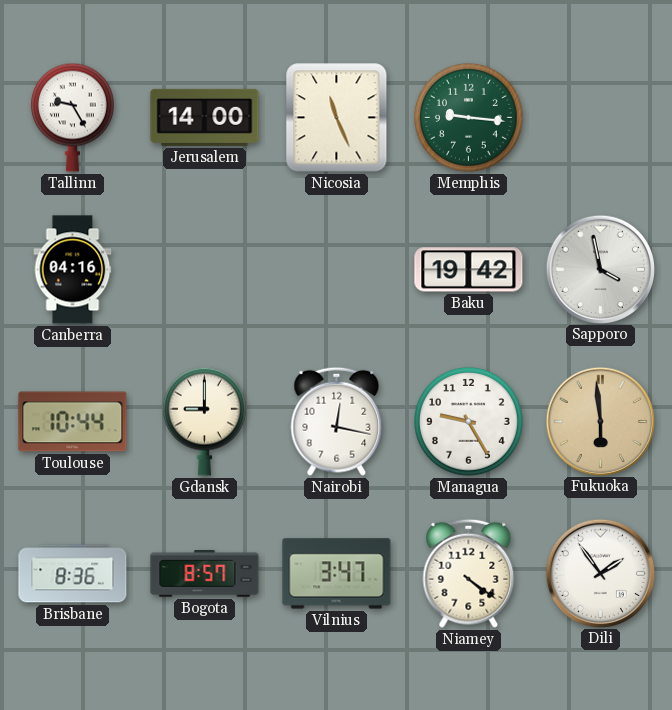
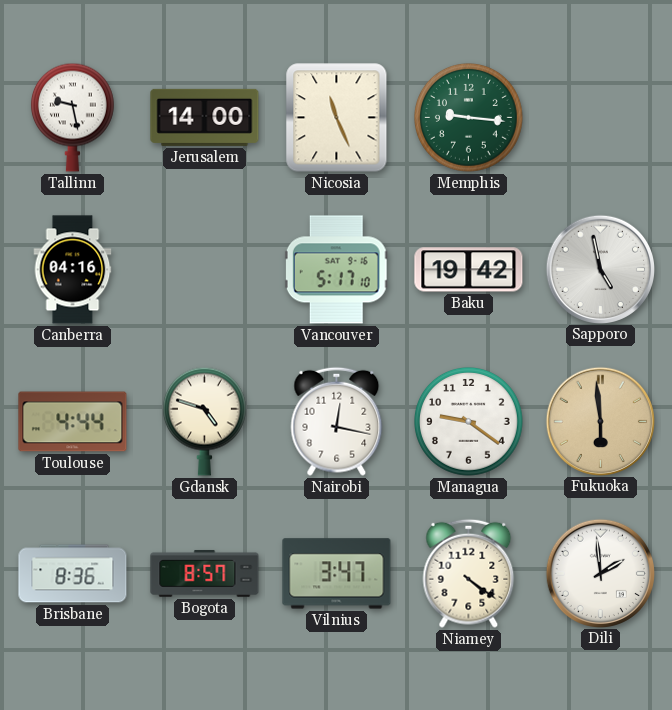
Tallinn: 9:25 -> 9:28 (72, 117)
Vancouver: none -> 5:17 (336, 270)
Sapporo: 3:58 -> 4:58 (600, 269)
Toulouse: 10:44 -> 4:44 (73, 422)
Gdansk: 9:00 -> 4:48 (204, 421)
Managua: 9:25 -> 9:21 (469, 422)
Dili: 1:54 -> 1:59 (600, 573)
